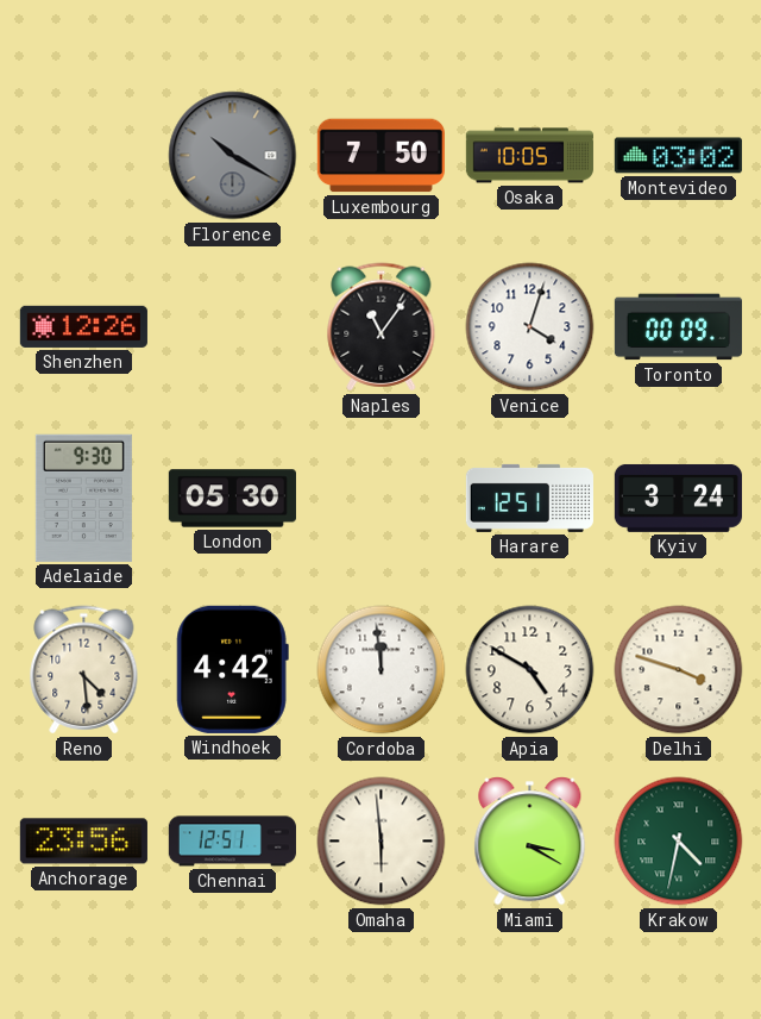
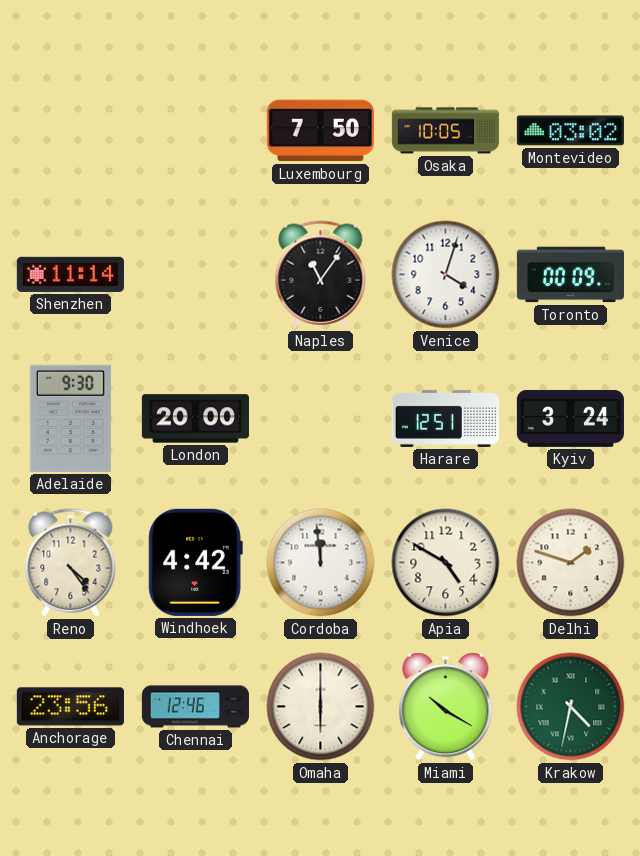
Florence: 10:20 -> none (233, 156)
Shenzhen: 12:26 -> 11:14 (70, 274)
London: 05:30 -> 20:00 (195, 419)
Reno: 4:29 -> 4:24 (71, 563)
Delhi: 3:48 -> 1:48 (571, 563)
Chennai: 12:51 -> 12:46 (195, 707)
Omaha: 5:59 -> 6:00 (321, 707)
Miami: 3:20 -> 10:20 (446, 707)
